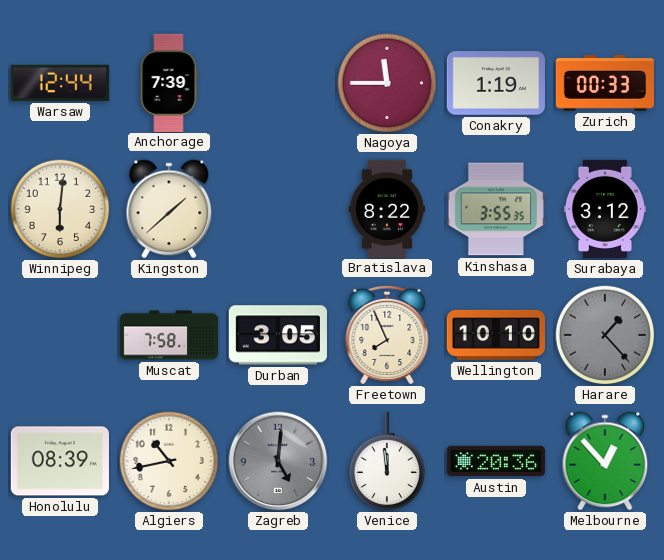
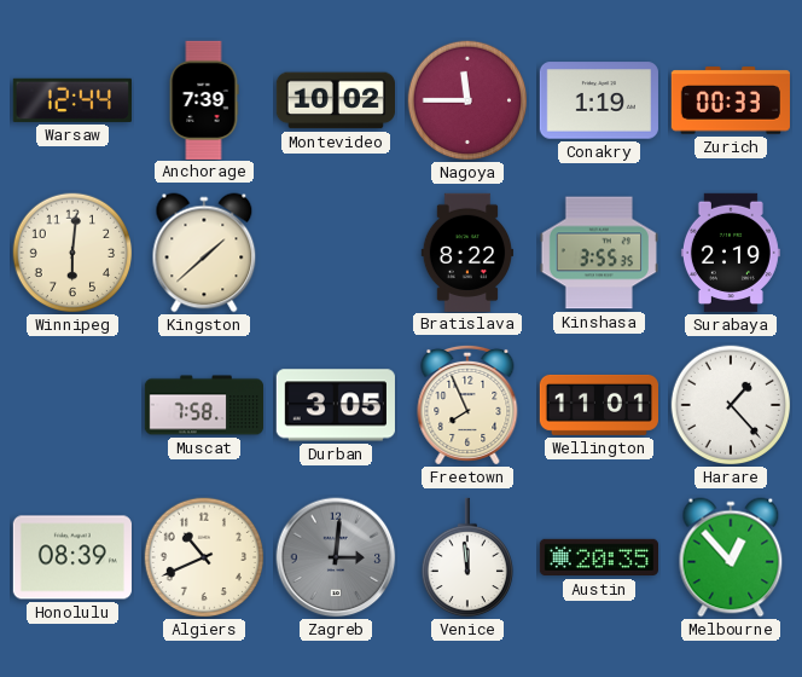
Montevideo: none -> 10:02 (335, 100)
Surabaya: 3:12 -> 2:19 (731, 253)
Wellington: 10:10 -> 11:01 (598, 405)
Harare dial: grey -> white (731, 405)
Algiers: 10:43 -> 10:41 (204, 557)
Zagreb: 5:01 -> 3:01 (336, 557)
Austin: 20:36 -> 20:35 (598, 557)
